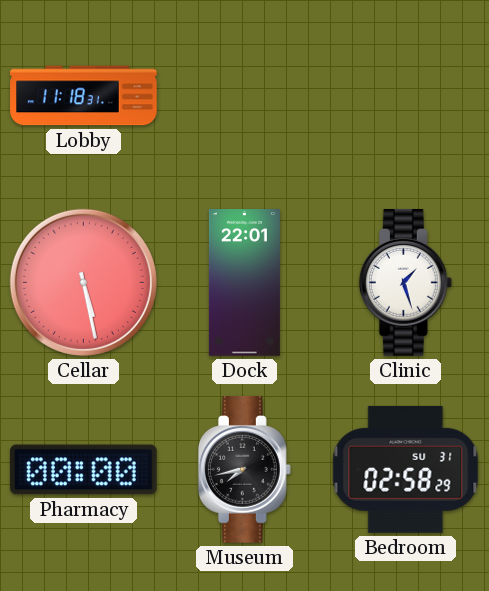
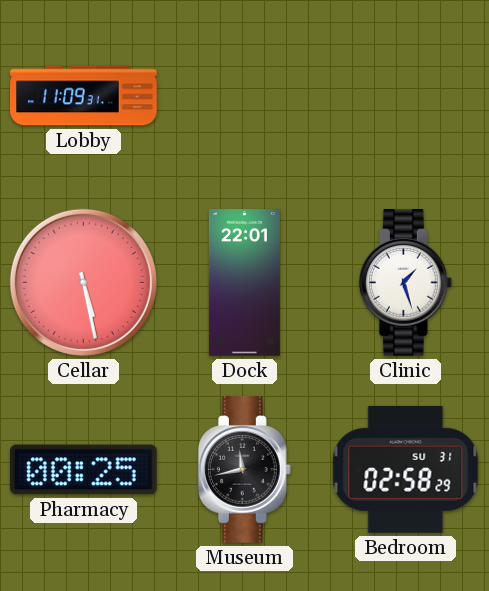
Lobby: 11:18 -> 11:09 (84, 96)
Pharmacy: 00:00 -> 00:25 (84, 470)
Museum: 7:43 -> 11:43 (244, 470)
